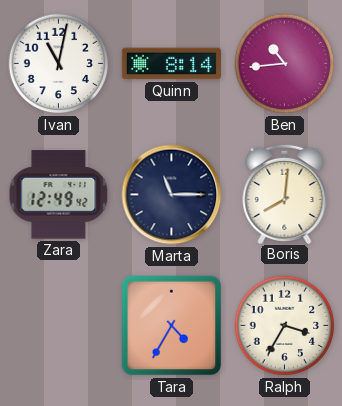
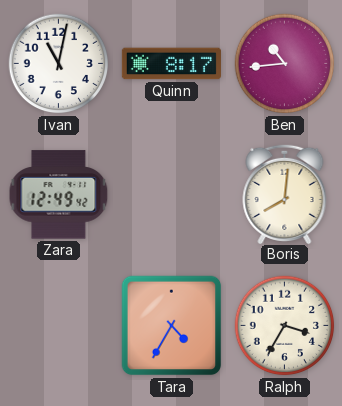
Quinn: 8:14 -> 8:17 (171, 64)
Marta: 11:15 -> none (172, 195)
